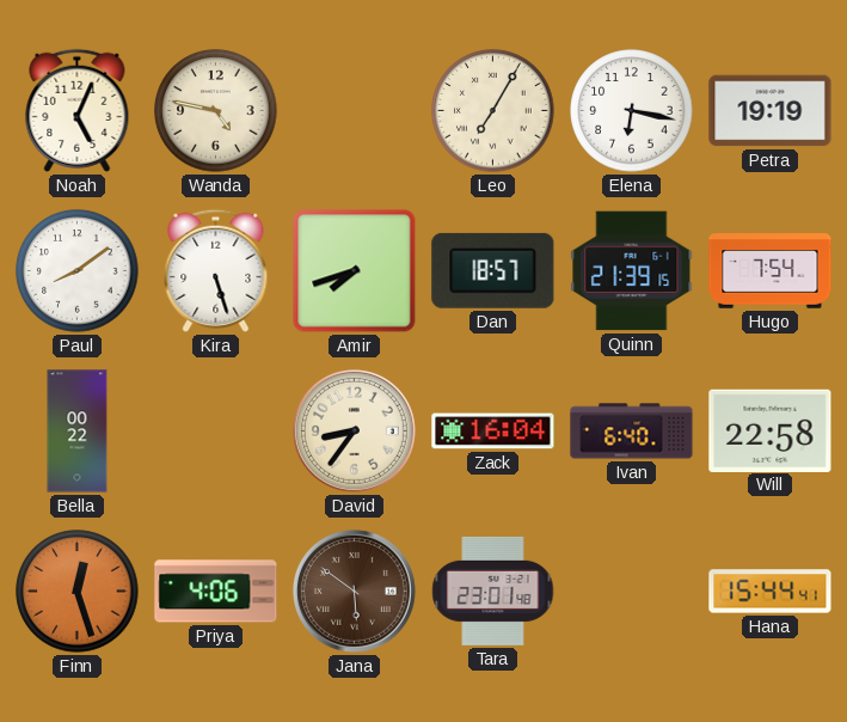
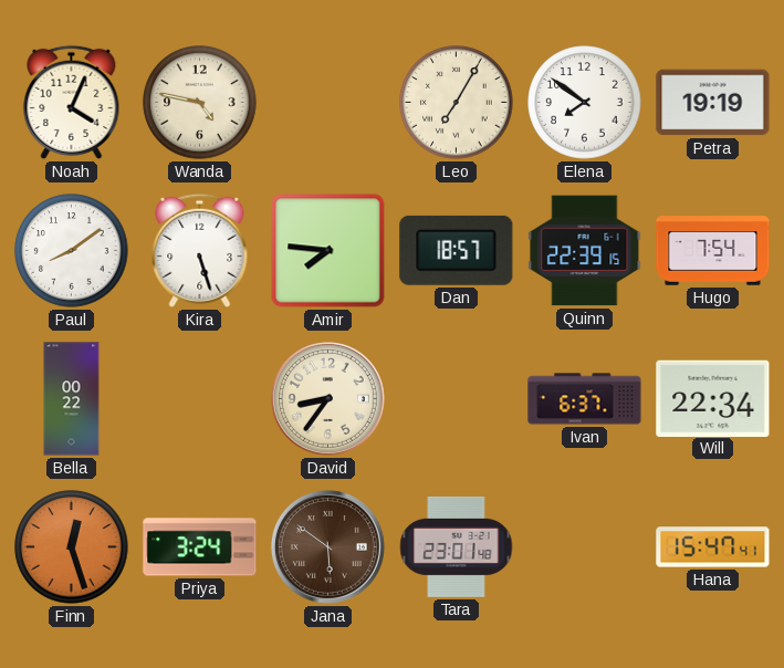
Noah: 5:04 -> 4:04 (72, 102)
Elena: 6:17 -> 7:51 (585, 103)
Amir: 7:42 -> 7:46 (328, 251)
Quinn: 21:39 -> 22:39 (585, 251)
Zack: 16:04 -> none (493, 432)
Ivan: 6:40 -> 6:37 (585, 399)
Will: 22:58 -> 22:34 (713, 398)
Priya: 4:06 -> 3:24 (200, 547)
Hana: 15:44 -> 15:47 (713, 547)
